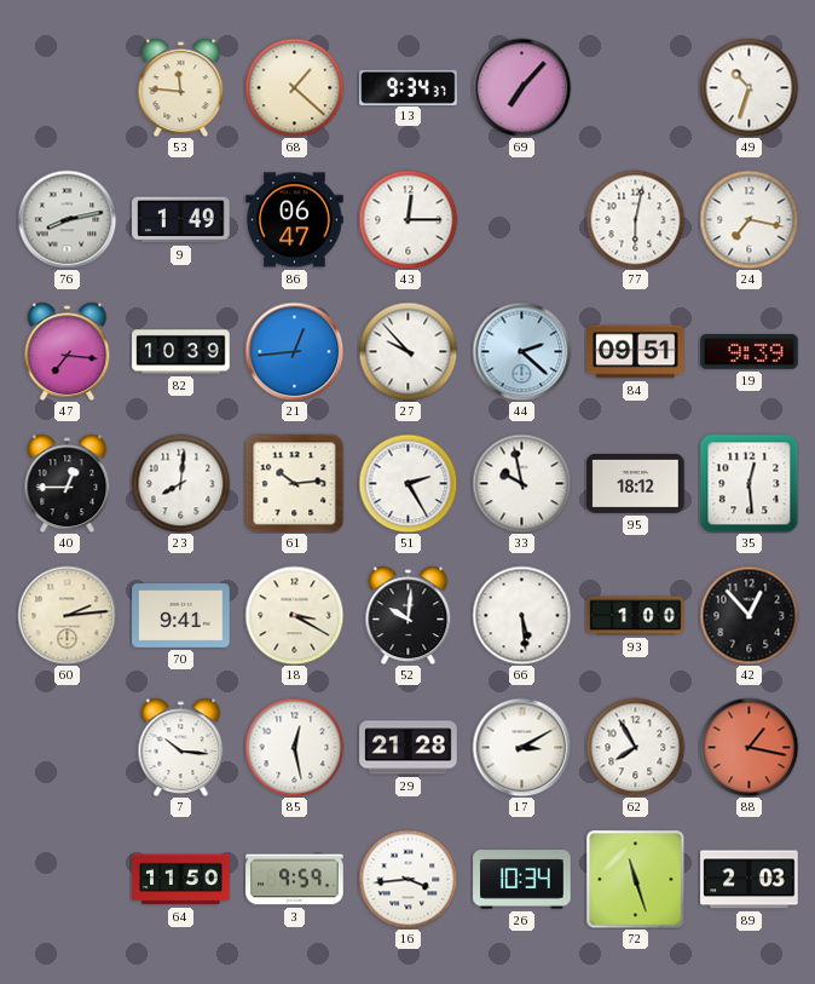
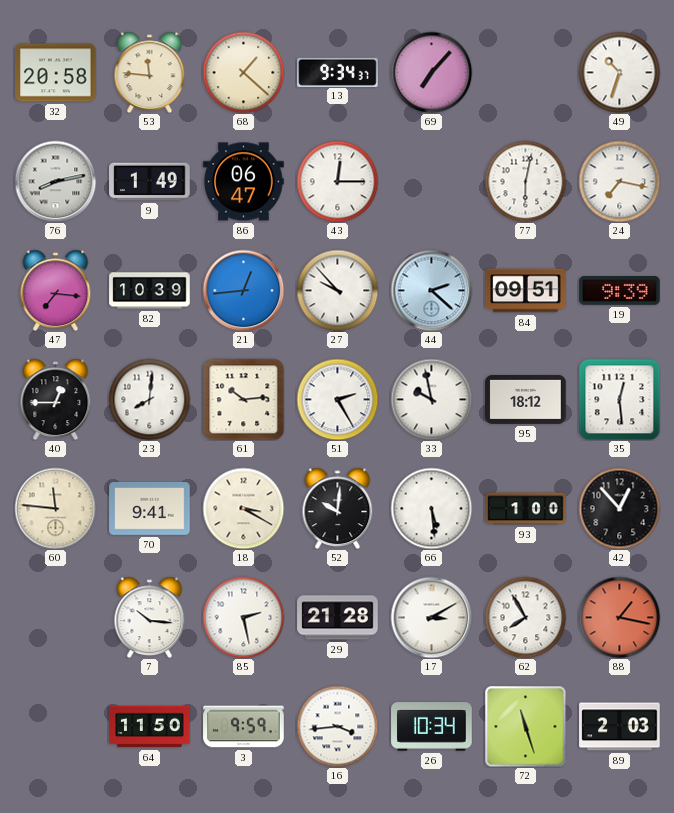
32: none -> 20:58 (56, 73)
60: 2:14 -> 11:46 (55, 508)
85: 12:28 -> 2:28 (243, 617)
